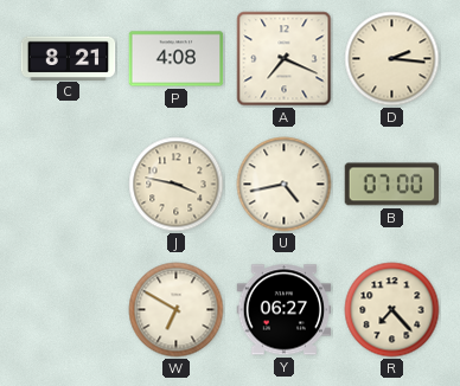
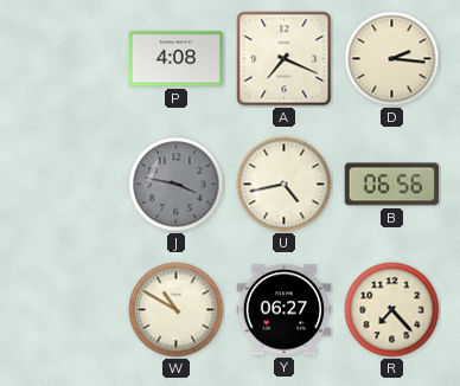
C: 8:21 -> none (69, 58)
J dial: cream -> grey (177, 185)
B: 07:00 -> 06:56 (392, 185)
W: 6:50 -> 10:50 (177, 310)
